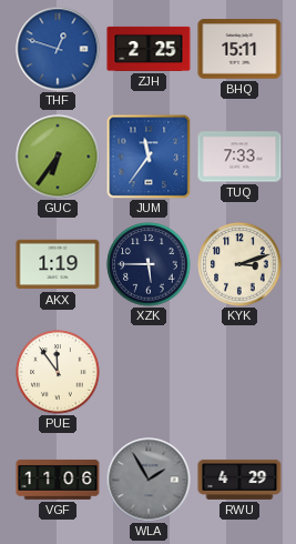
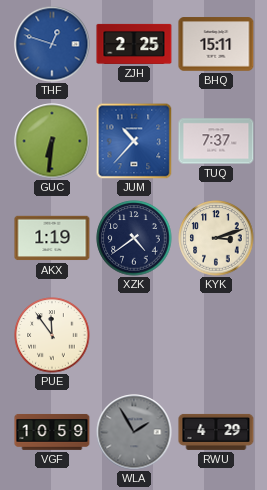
GUC: 6:36 -> 6:31 (52, 141)
JUM: 11:36 -> 10:37 (134, 141)
TUQ: 7:33 -> 7:37 (216, 141)
XZK: 5:45 -> 4:39 (134, 238)
VGF: 11:06 -> 10:59 (52, 432)
